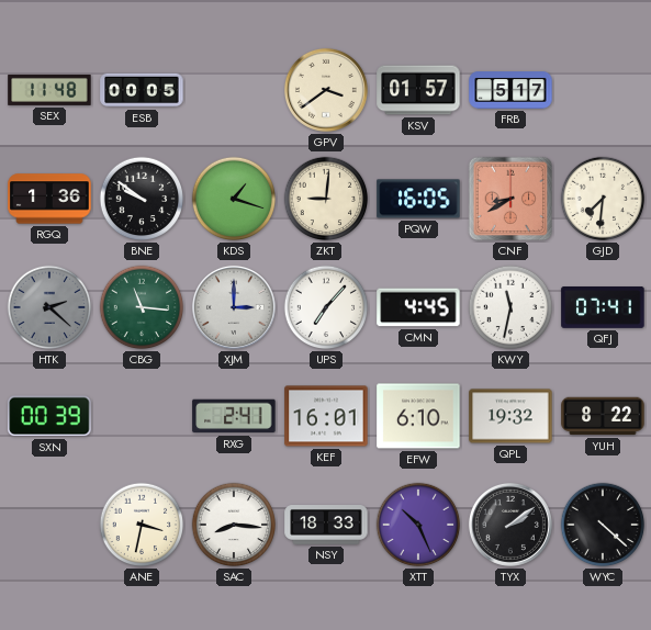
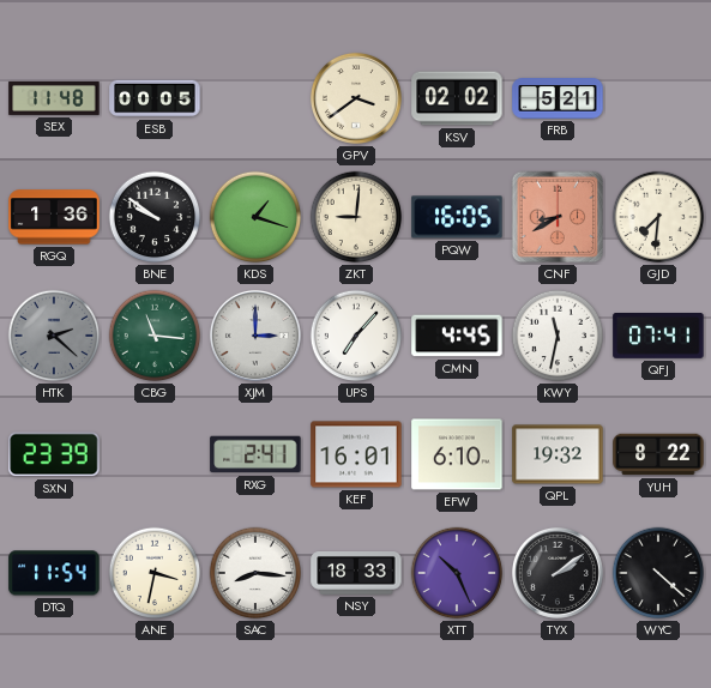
KSV: 01:57 -> 02:02 (457, 98)
FRB: 5:17 -> 5:21 (558, 98)
SXN: 00:39 -> 23:39 (54, 454)
DTQ: none -> 11:54 (54, 573)
